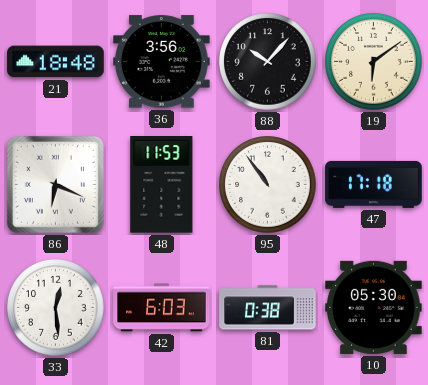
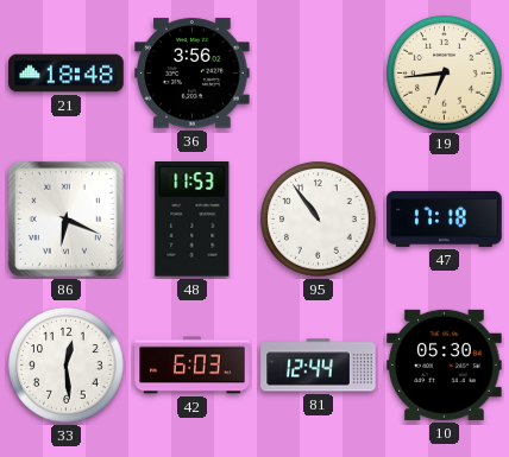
88: 10:07 -> none (268, 62)
19: 6:09 -> 6:44 (445, 74)
81: 0:38 -> 12:44 (319, 366)
